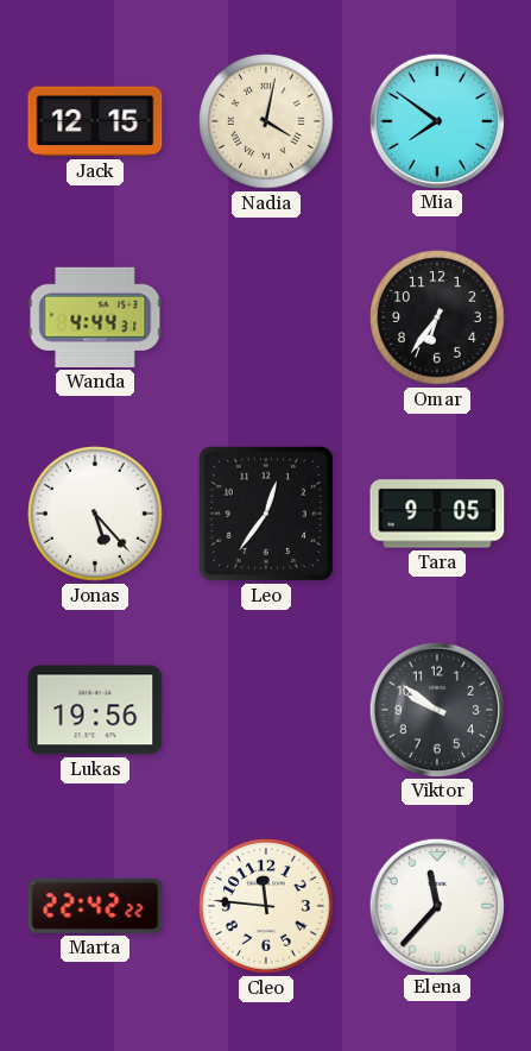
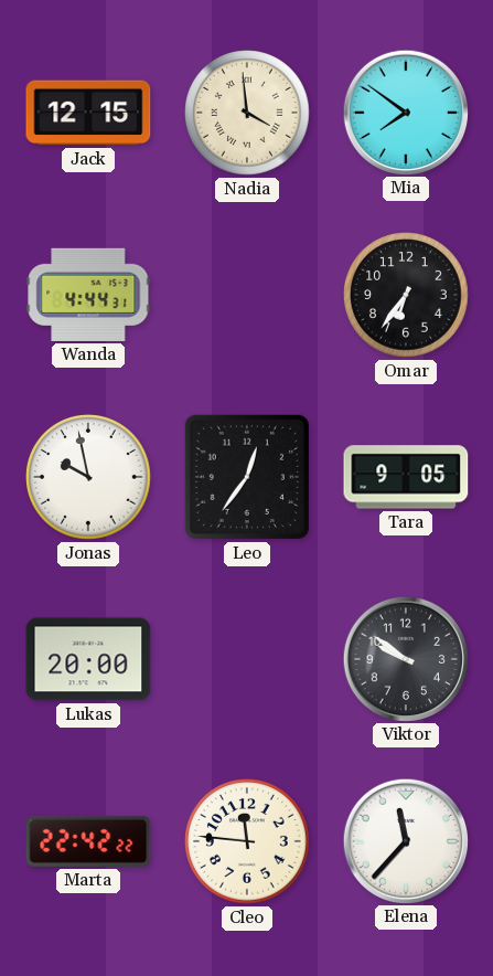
Nadia: 4:02 -> 3:59 (247, 113)
Jonas: 5:23 -> 9:58 (88, 477)
Lukas: 19:56 -> 20:00 (88, 659)
